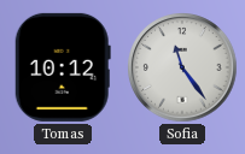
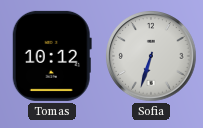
Sofia: 11:24 -> 6:33 (151, 56)
